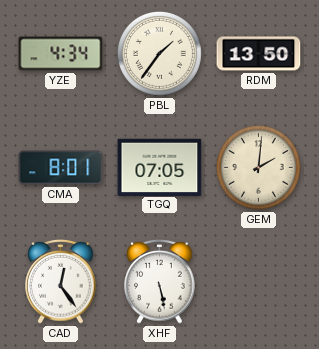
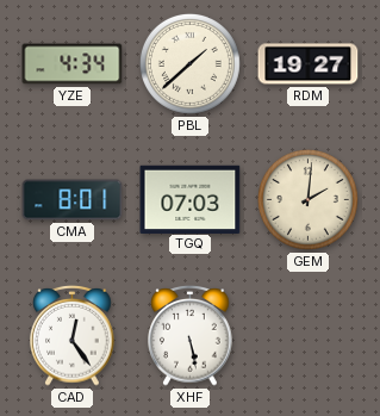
PBL: 1:36 -> 1:38 (189, 63)
RDM: 13:50 -> 19:27 (309, 64)
TGQ: 07:05 -> 07:03 (191, 199)
